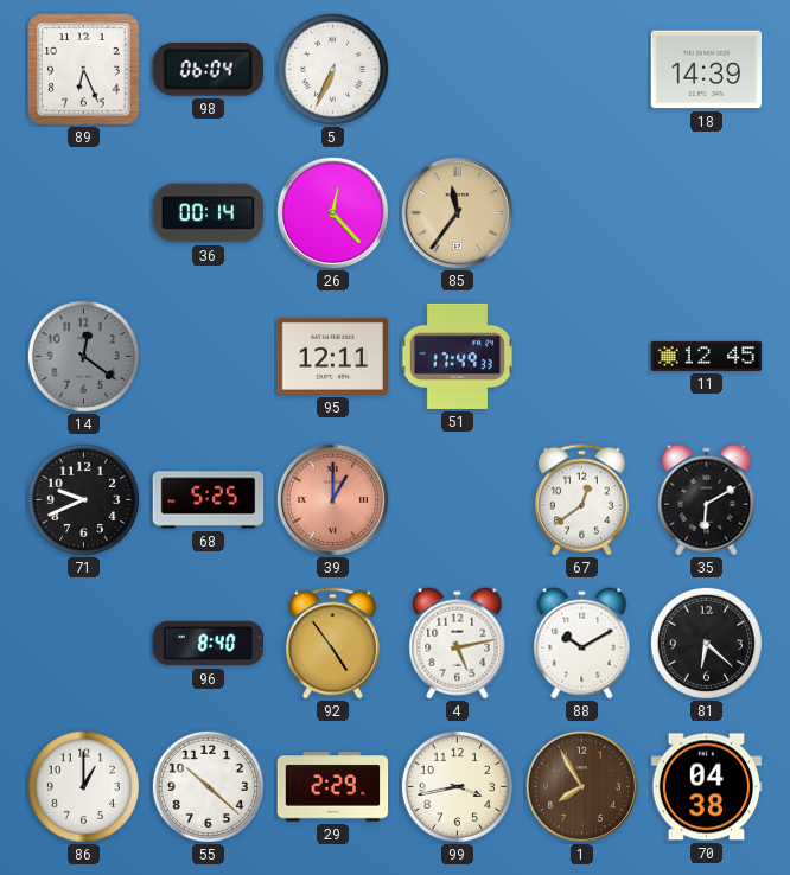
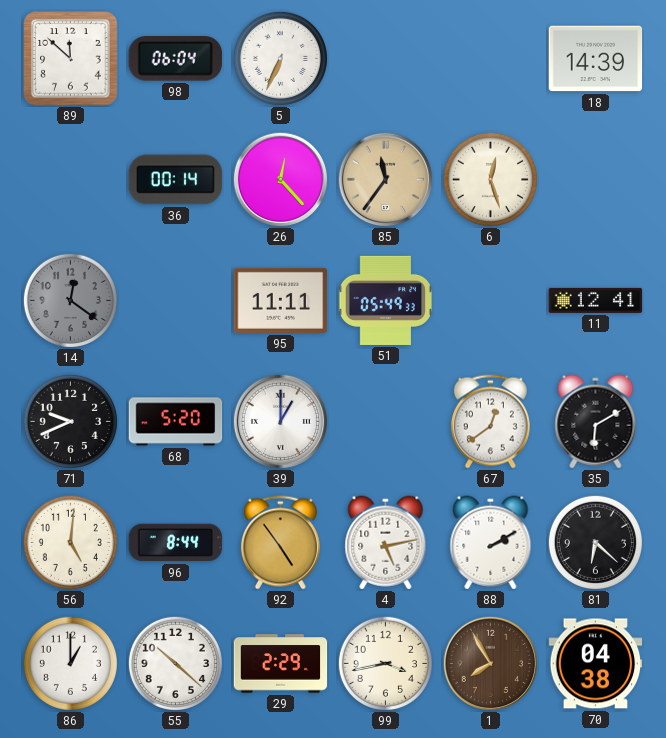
89: 6:26 -> 11:52 (71, 59)
6: none -> 12:27 (490, 179)
95: 12:11 -> 11:11 (281, 300)
51: 17:49 -> 05:49 (385, 300)
11: 12:45 -> 12:41 (596, 300)
68: 5:25 -> 5:20 (176, 422)
39 dial: salmon -> white (280, 421)
56: none -> 5:01 (70, 542)
96: 8:40 -> 8:44 (176, 543)
88: 10:10 -> 2:10 (491, 543)
